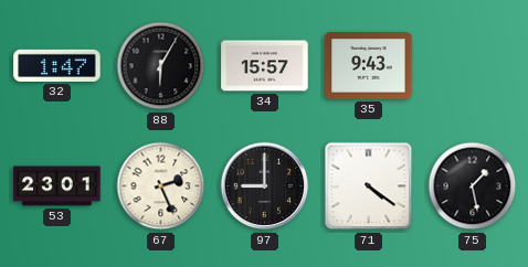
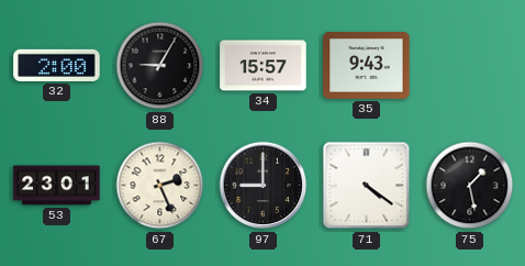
32: 1:47 -> 2:00 (57, 65)
88: 6:05 -> 9:05 (160, 66)
